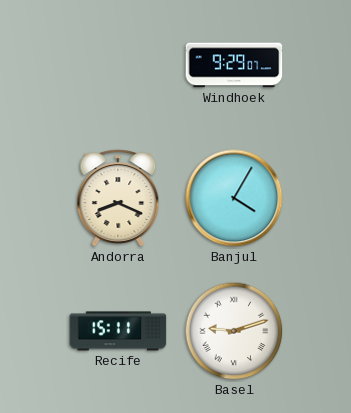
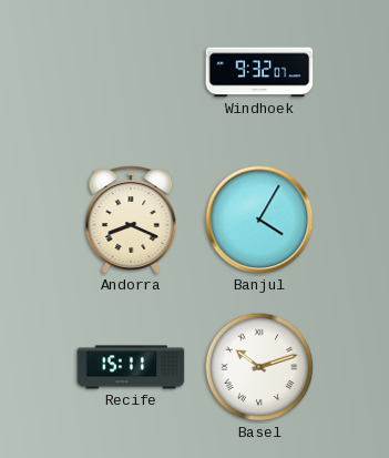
Windhoek: 9:29 -> 9:32 (259, 72)
Basel: 9:12 -> 10:12 (259, 367)
